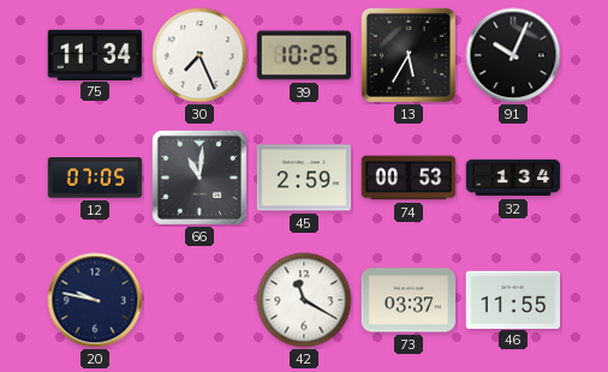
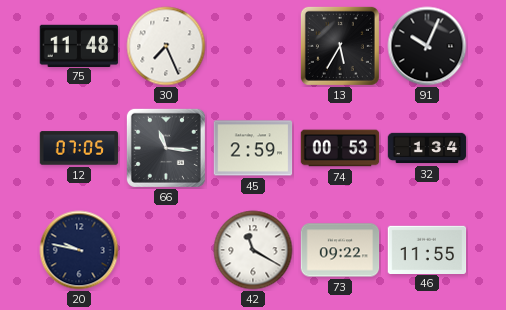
75: 11:34 -> 11:48 (79, 45)
39: 10:25 -> none (304, 55)
66: 11:01 -> 11:16 (166, 148)
73: 03:37 -> 09:22 (340, 250)
